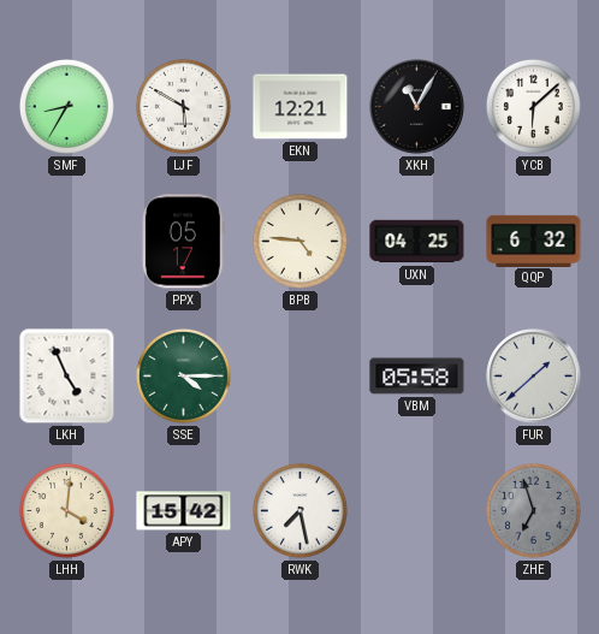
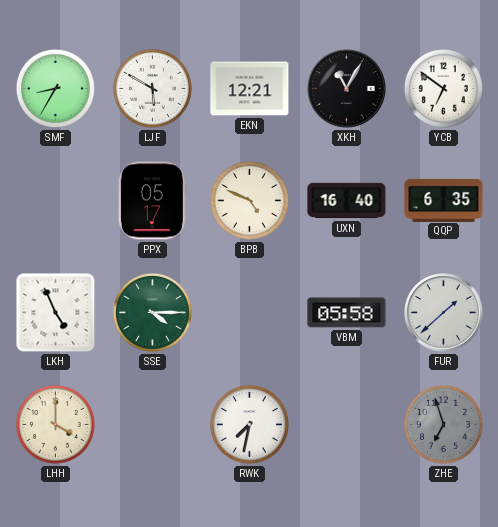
YCB: 6:08 -> 6:51 (443, 88)
BPB: 4:46 -> 4:49 (249, 200)
UXN: 04:25 -> 16:40 (347, 201)
QQP: 6:32 -> 6:35 (444, 200)
LHH: 4:01 -> 4:00 (55, 424)
APY: 15:42 -> none (184, 511)
RWK: 7:28 -> 7:32 (249, 424)
